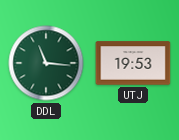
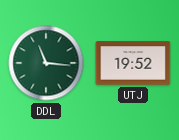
UTJ: 19:53 -> 19:52 (133, 63)
